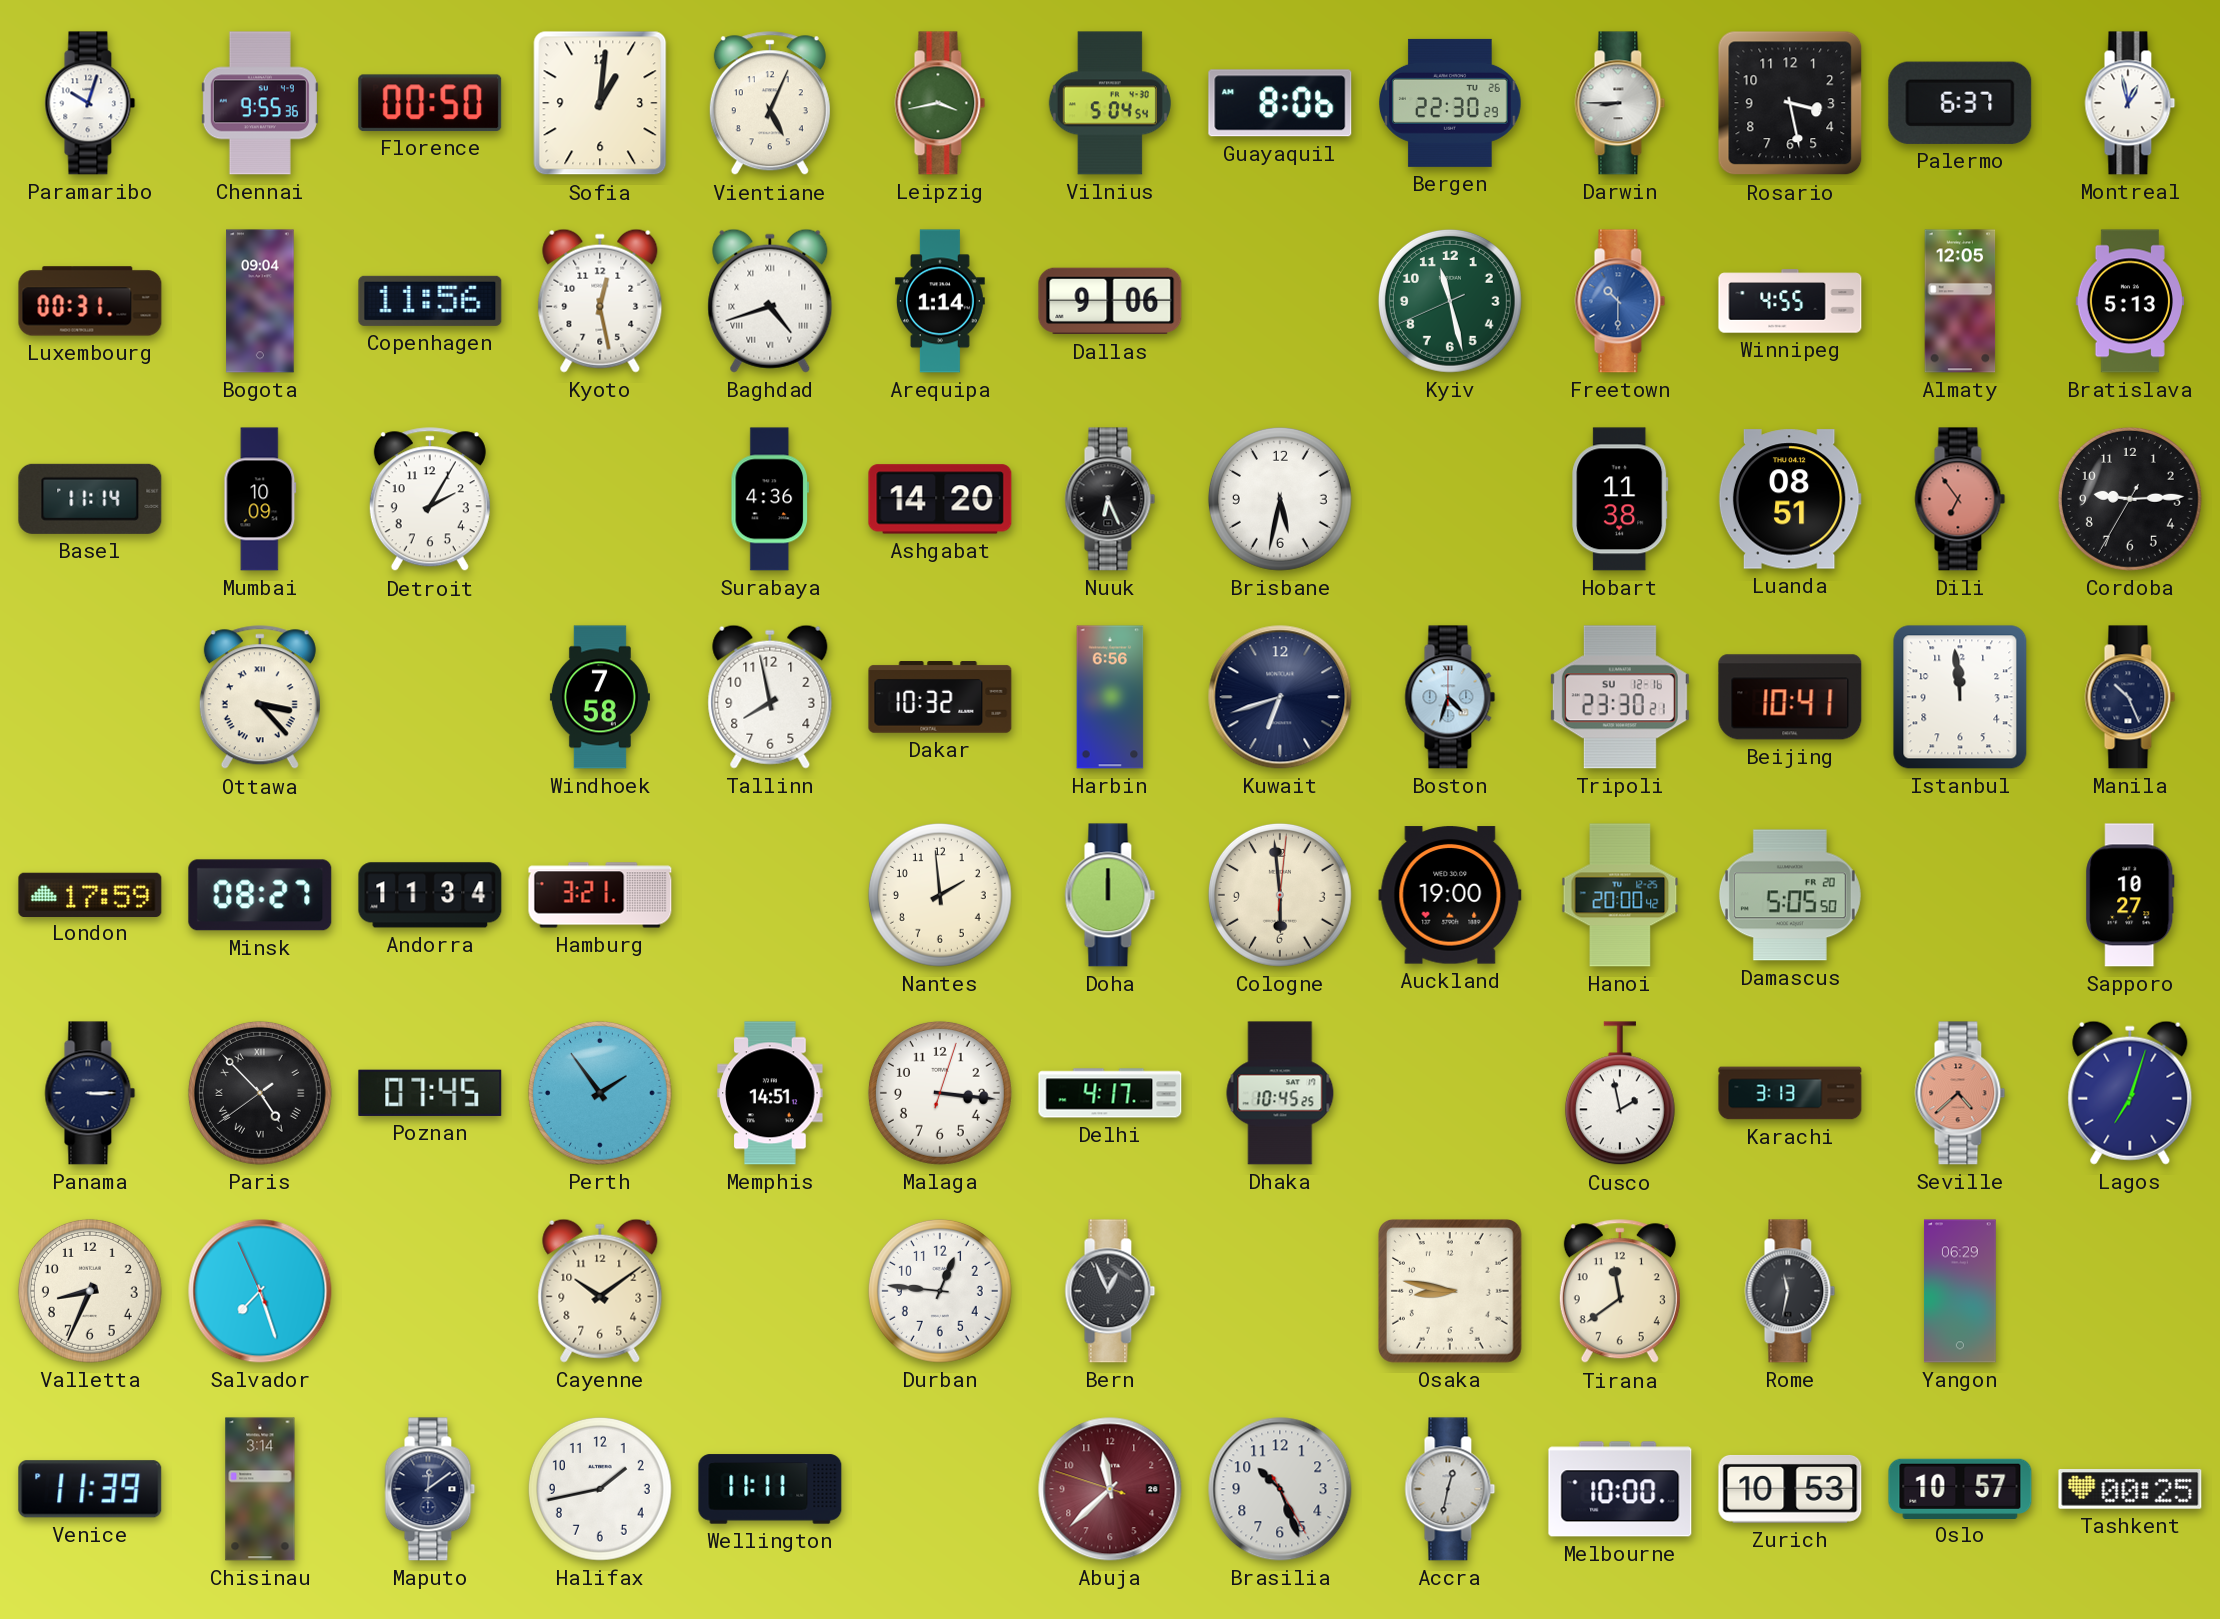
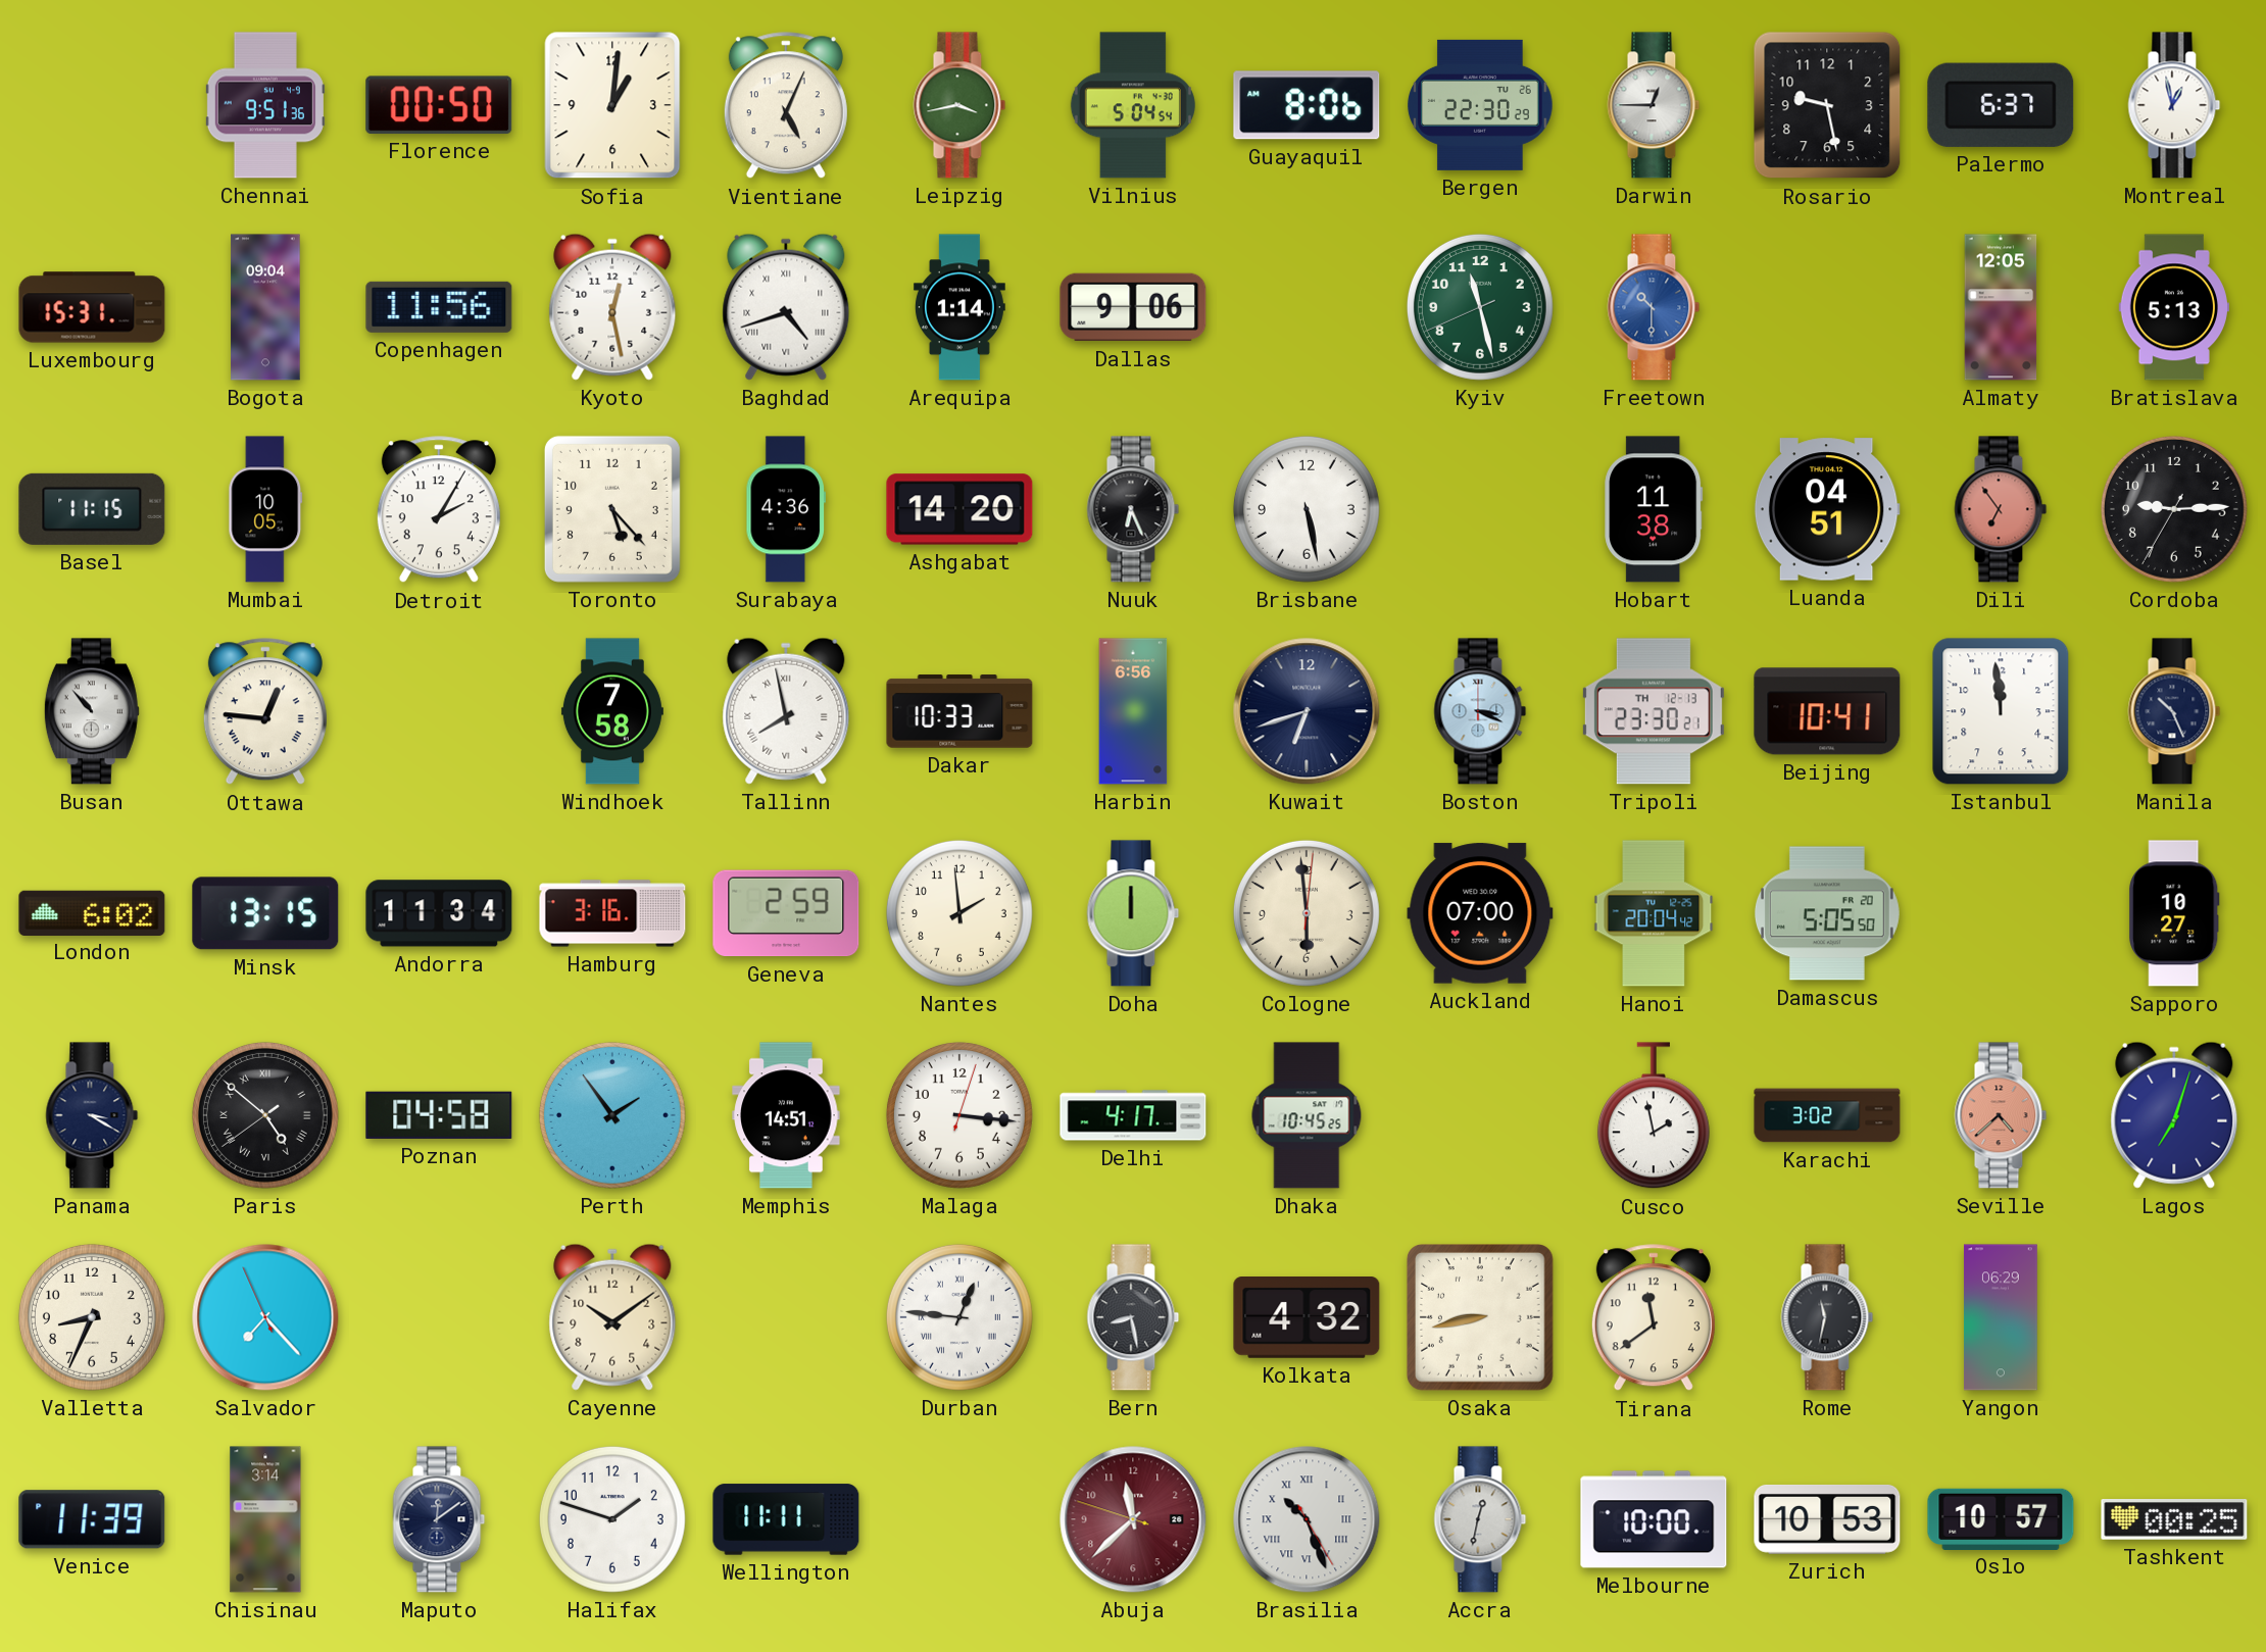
Paramaribo: 10:03 -> none (90, 103)
Chennai: 9:55 -> 9:51 (265, 105)
Darwin: 8:45 -> 12:45 (1654, 105)
Rosario: 3:28 -> 9:28 (1827, 105)
Luxembourg: 00:31 -> 15:31 (92, 307)
Winnipeg: 4:55 -> none (1790, 301)
Basel: 11:14 -> 11:15 (92, 509)
Mumbai: 10:09 -> 10:05 (265, 509)
Toronto: none -> 5:23 (612, 509)
Brisbane: 5:32 -> 5:28 (1307, 509)
Luanda: 08:51 -> 04:51 (1827, 509)
Busan: none -> 10:53 (92, 711)
Ottawa: 3:23 -> 12:46 (265, 712)
Tallinn numerals: Arabic -> Roman (786, 711)
Dakar: 10:32 -> 10:33 (959, 711)
Boston: 4:33 -> 3:19 (1480, 711)
Tripoli date: SU 12-16 -> TH 12-13 (1654, 711)
London: 17:59 -> 6:02 (92, 912)
Minsk: 08:27 -> 13:15 (265, 913)
Hamburg: 3:21 -> 3:16 (612, 913)
Geneva: none -> 2:59 (786, 913)
Auckland: 19:00 -> 07:00 (1480, 913)
Hanoi: 20:00 -> 20:04 (1654, 913)
Panama: 3:15 -> 3:20 (92, 1115)
Paris: 4:52 -> 4:51 (265, 1115)
Poznan: 07:45 -> 04:58 (439, 1115)
Karachi: 3:13 -> 3:02 (1827, 1115)
Salvador: 7:26 -> 7:22 (265, 1317)
Durban numerals: Arabic -> Roman (959, 1317)
Bern: 12:56 -> 8:28 (1133, 1317)
Kolkata: none -> 4:32 (1307, 1318)
Osaka: 8:47 -> 8:43 (1481, 1318)
Halifax: 1:43 -> 1:48 (612, 1519)
Brasilia numerals: Arabic -> Roman (1307, 1519)
